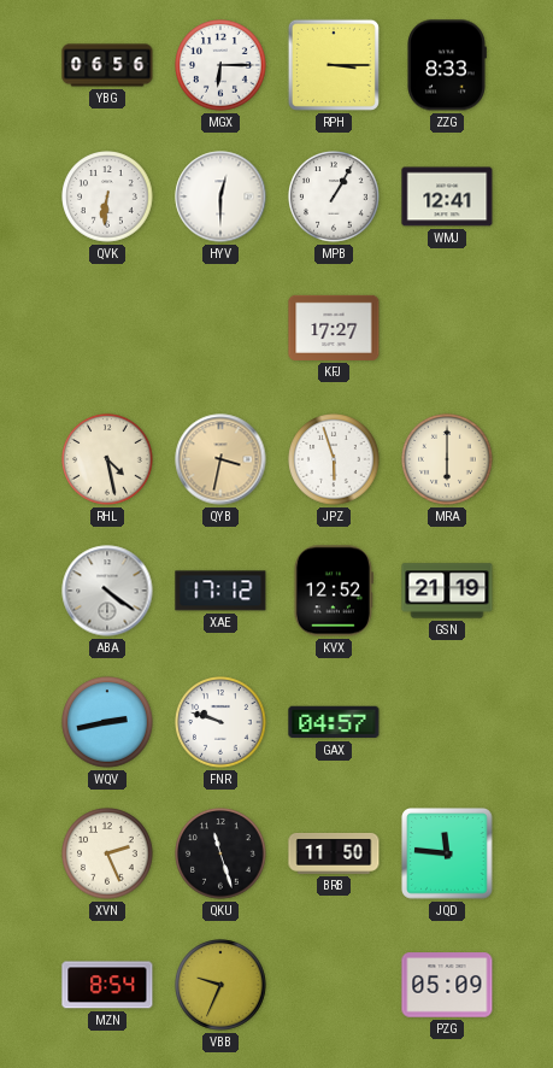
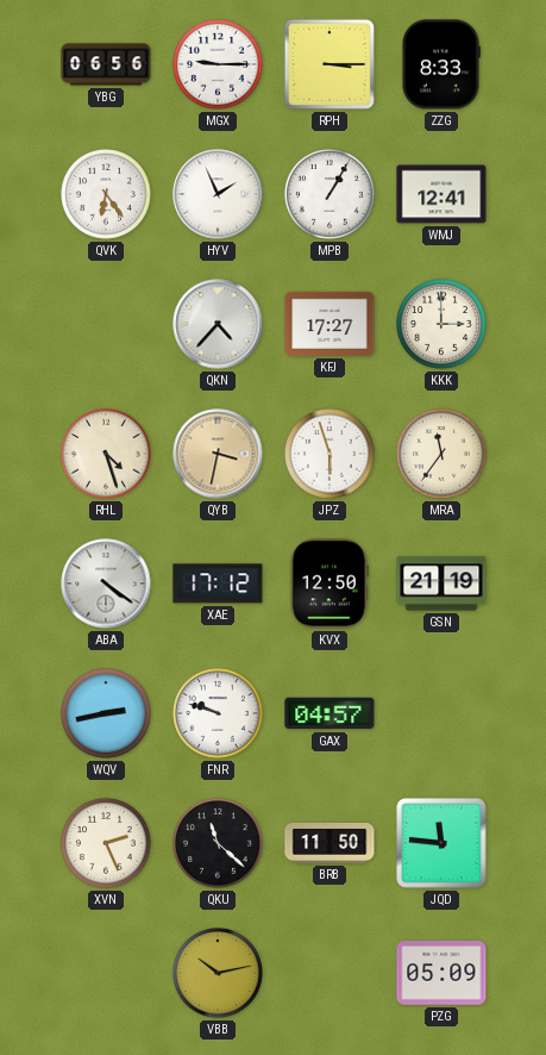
MGX: 6:15 -> 9:15 (218, 64)
QVK: 6:31 -> 6:24 (106, 194)
HYV: 12:30 -> 1:56 (218, 194)
QKN: none -> 4:37 (218, 324)
KKK: none -> 3:00 (441, 324)
RHL: 4:28 -> 4:27 (106, 454)
MRA: 6:00 -> 11:36 (441, 454)
KVX: 12:52 -> 12:50 (330, 583)
QKU: 11:27 -> 11:22 (218, 843)
MZN: 8:54 -> none (107, 985)
VBB: 9:34 -> 10:13 (218, 973)
